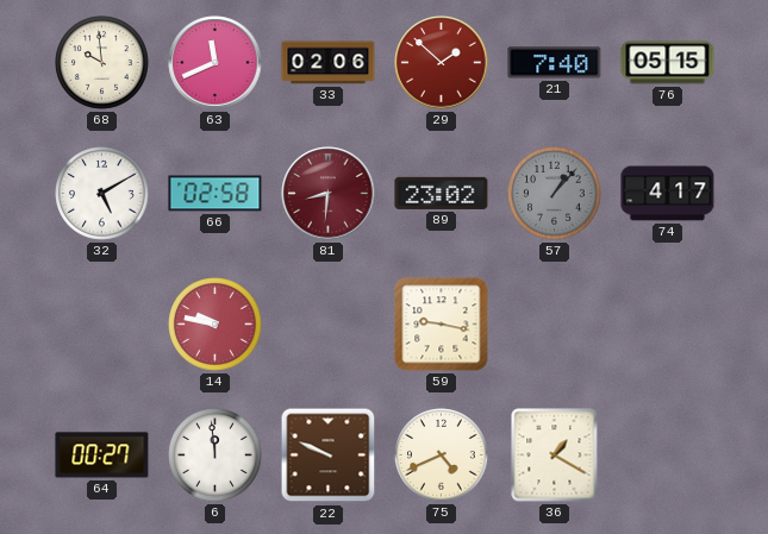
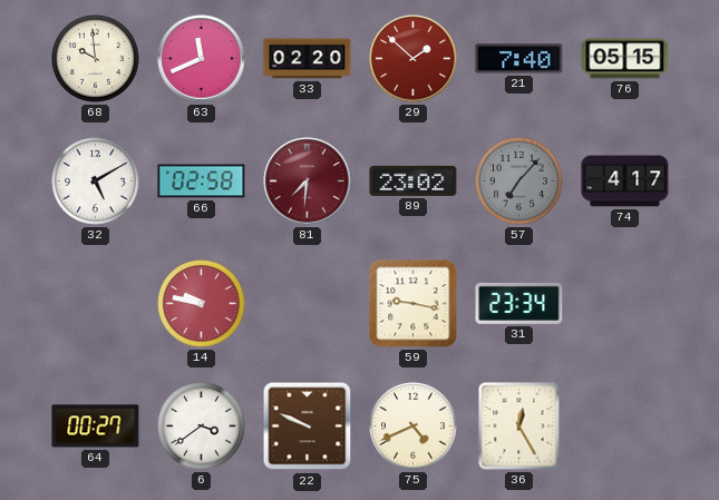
33: 02:06 -> 02:20 (308, 59)
81: 8:31 -> 7:31 (308, 182)
57: 1:07 -> 7:07 (519, 182)
31: none -> 23:34 (519, 303)
6: 11:59 -> 3:39 (202, 427)
36: 1:20 -> 12:25 (519, 427)
